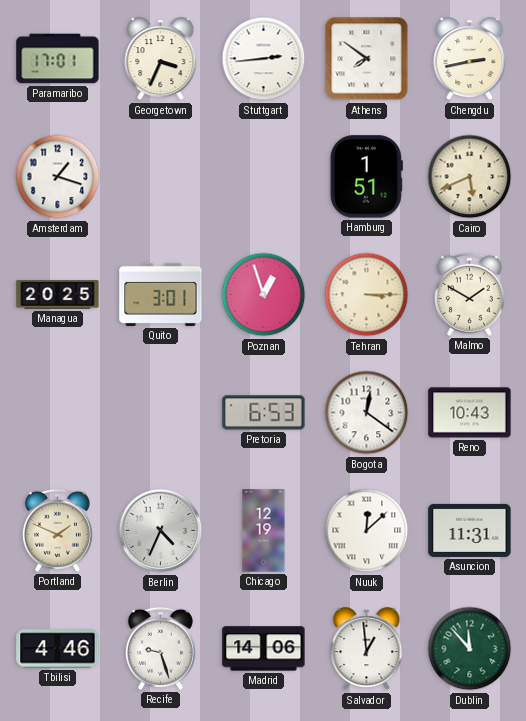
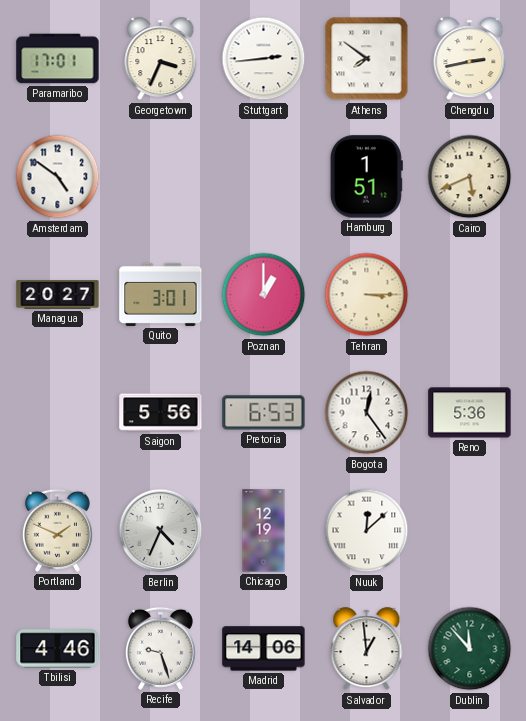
Amsterdam: 1:18 -> 4:51 (58, 177)
Managua: 20:25 -> 20:27 (58, 295)
Poznan: 12:57 -> 1:00 (264, 295)
Malmo: 1:50 -> none (469, 294)
Saigon: none -> 5:56 (161, 413)
Bogota: 12:21 -> 12:24 (367, 413)
Reno: 10:43 -> 5:36 (470, 413)
Asuncion: 11:31 -> none (470, 530)
